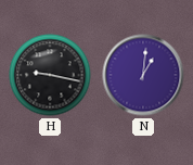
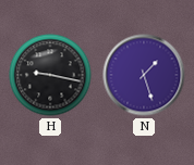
N: 1:01 -> 1:27 (144, 75)
